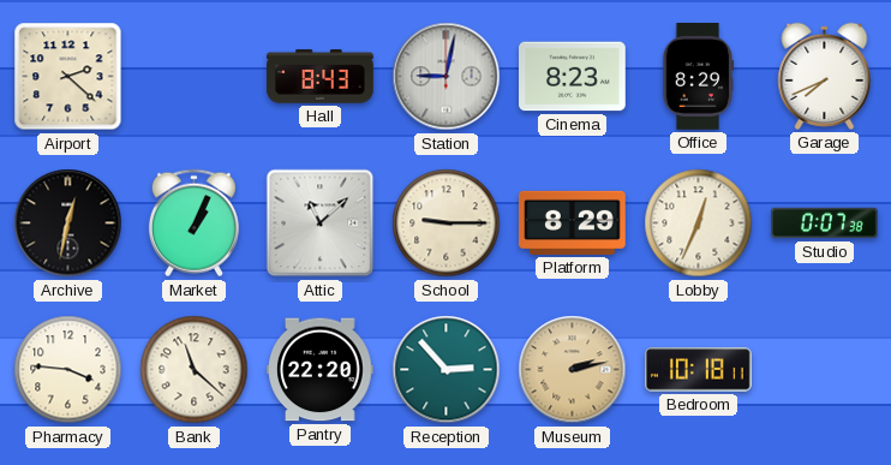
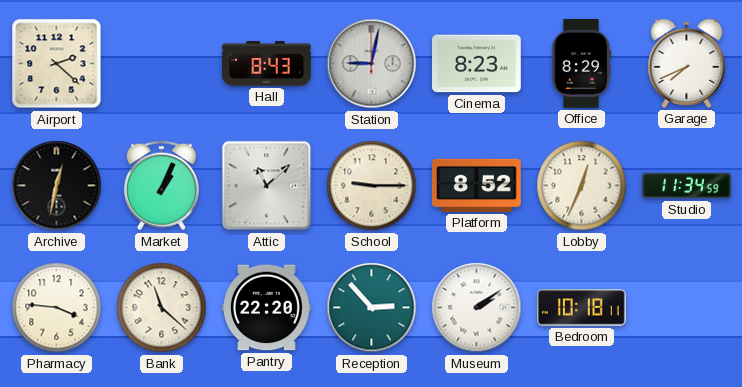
Platform: 8:29 -> 8:52 (477, 185)
Studio: 0:07 -> 11:34 (687, 186)
Museum: 2:13 -> 2:09 (477, 308)
Museum dial: champagne -> white (477, 308)
